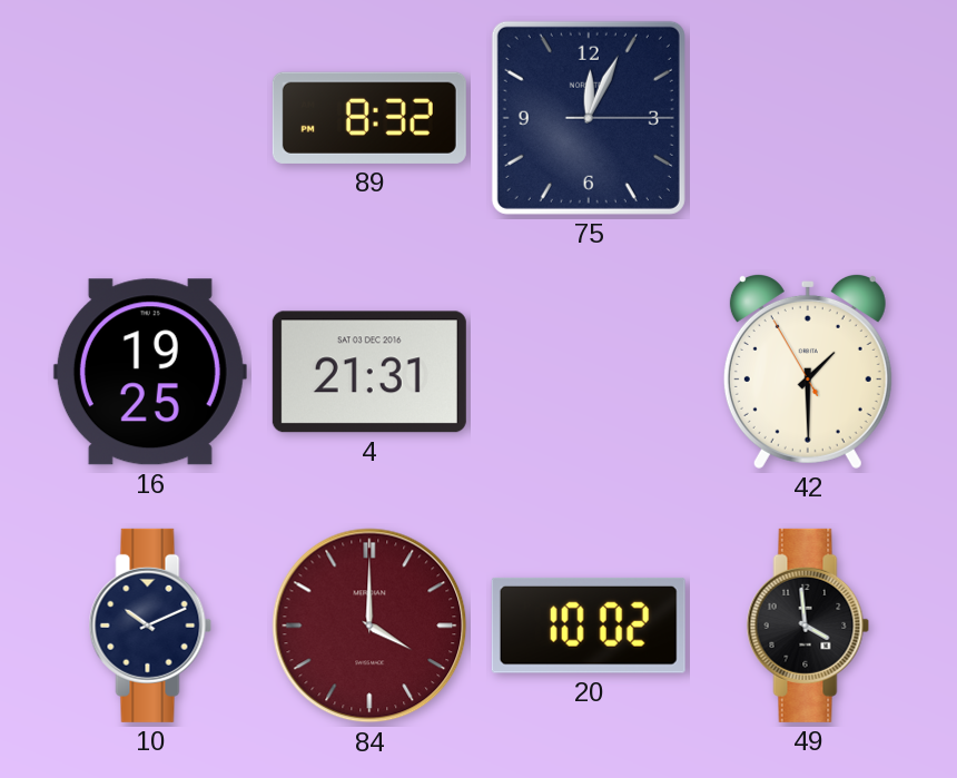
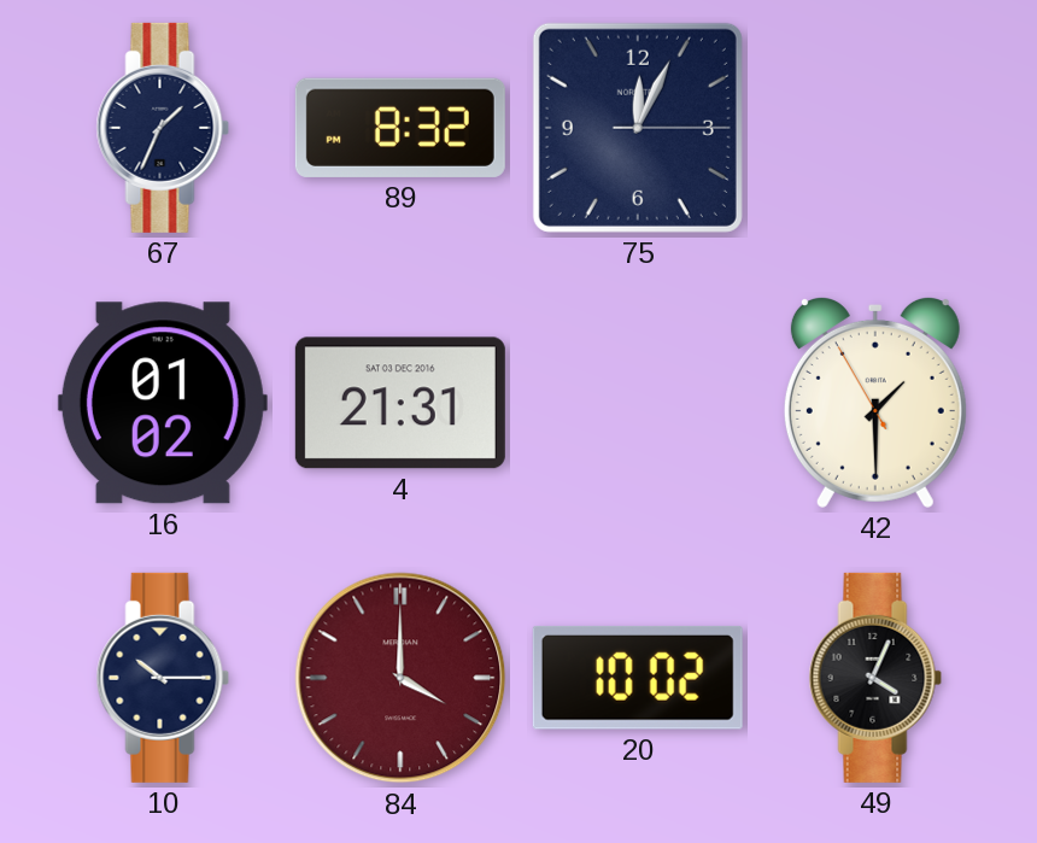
67: none -> 1:34 (163, 128)
16: 19:25 -> 01:02 (163, 403)
10: 10:11 -> 10:15 (163, 678)
49: 3:59 -> 4:04 (875, 678)
